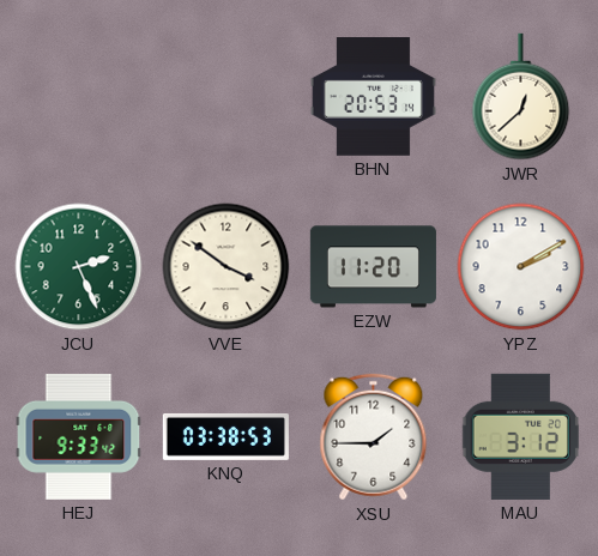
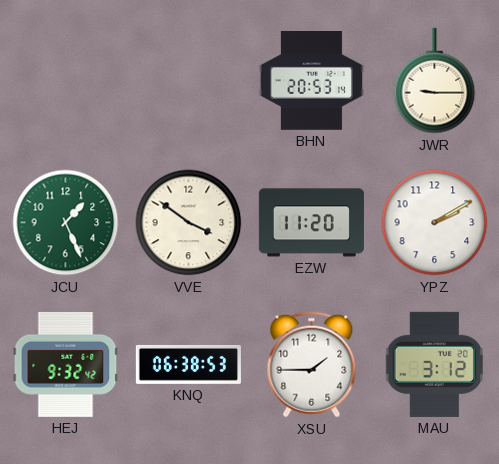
JWR: 12:38 -> 9:15 (435, 81)
JCU: 2:26 -> 1:26 (66, 223)
HEJ: 9:33 -> 9:32 (66, 364)
KNQ: 03:38 -> 06:38 (188, 364)
